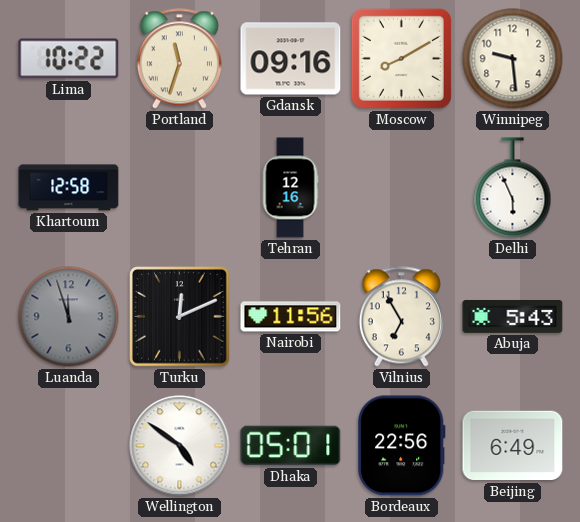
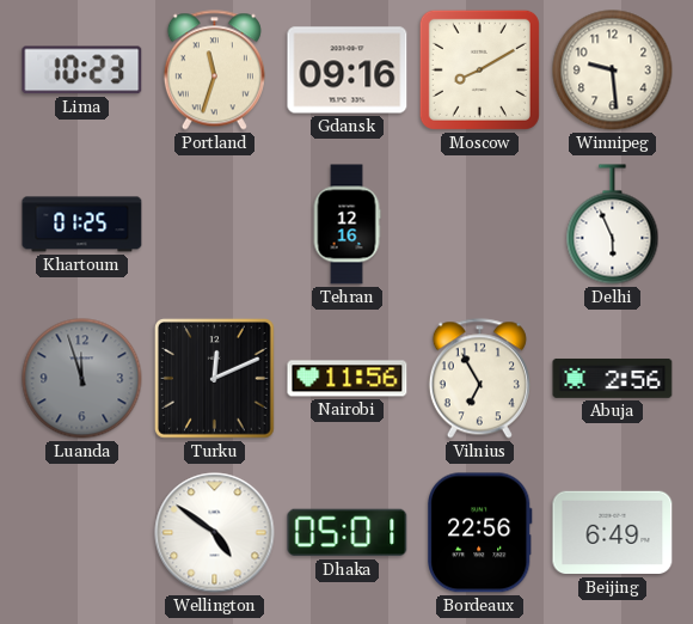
Lima: 10:22 -> 10:23 (82, 71)
Khartoum: 12:58 -> 01:25 (82, 225)
Abuja: 5:43 -> 2:56 (613, 378)
